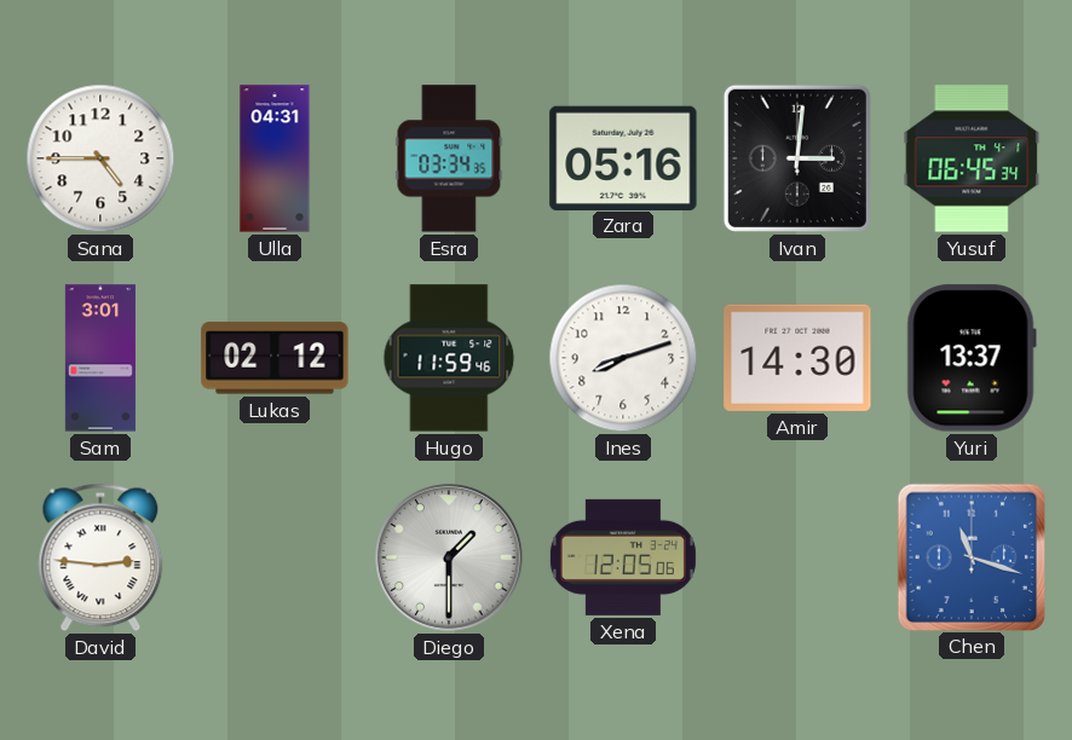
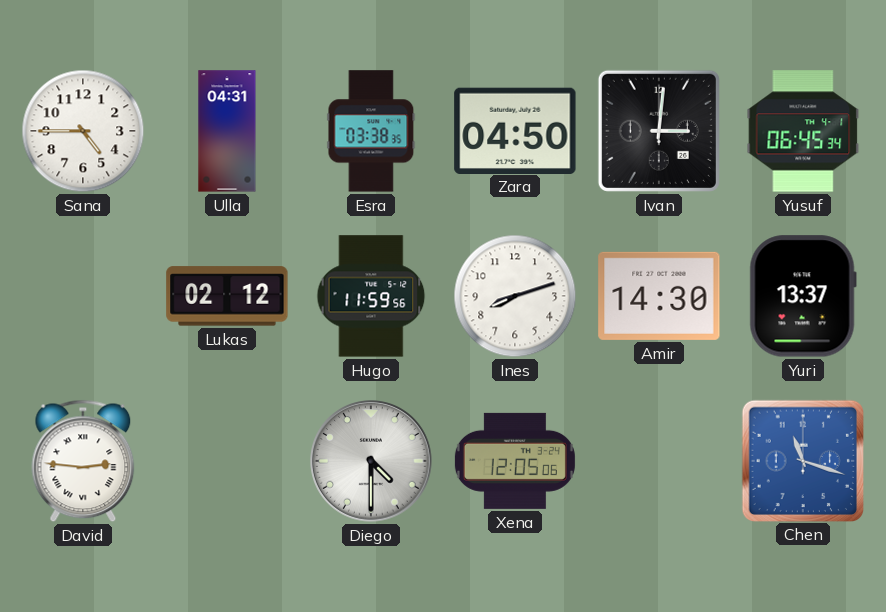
Esra: 03:34 -> 03:38 (371, 131)
Zara: 05:16 -> 04:50 (515, 130)
Sam: 3:01 -> none (100, 358)
Hugo: 11:59:46 -> 11:59:56 (371, 296)
Diego: 1:30 -> 4:30 (371, 461)
